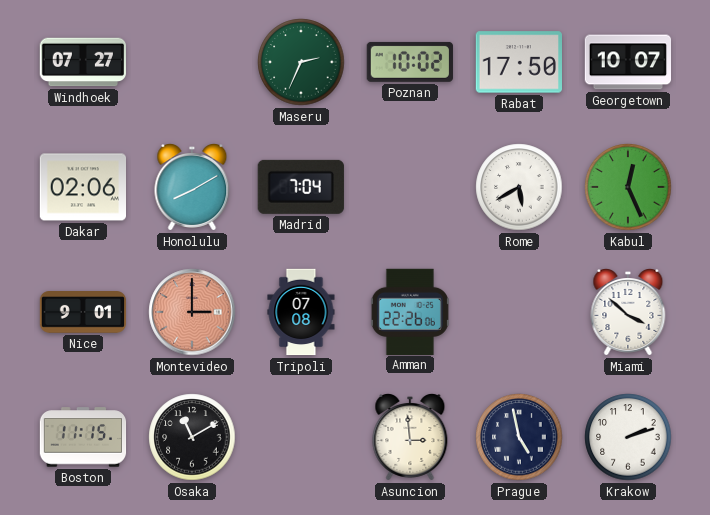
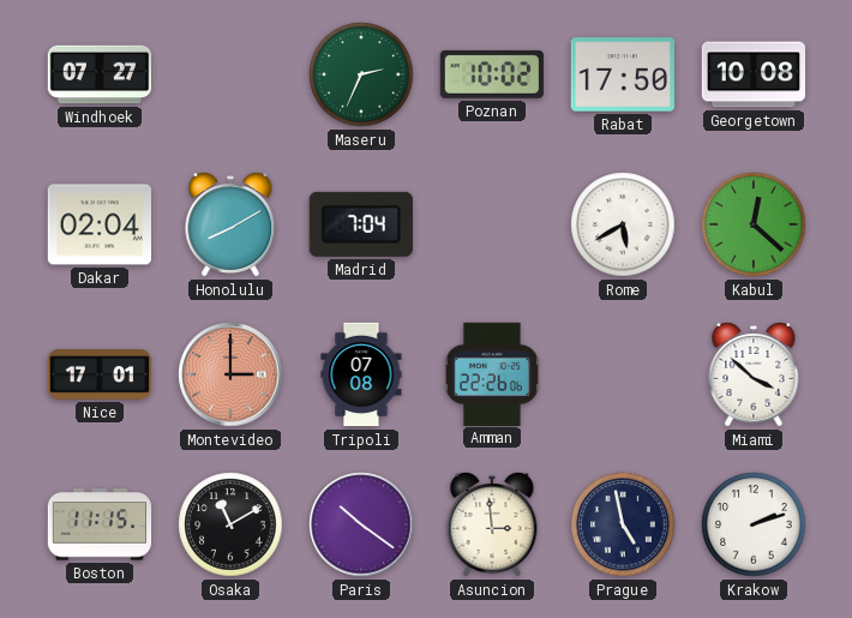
Georgetown: 10:07 -> 10:08 (754, 74)
Dakar: 02:06 -> 02:04 (98, 224)
Kabul: 12:26 -> 12:22 (754, 224)
Nice: 9:01 -> 17:01 (100, 374)
Paris: none -> 10:21 (361, 524)
